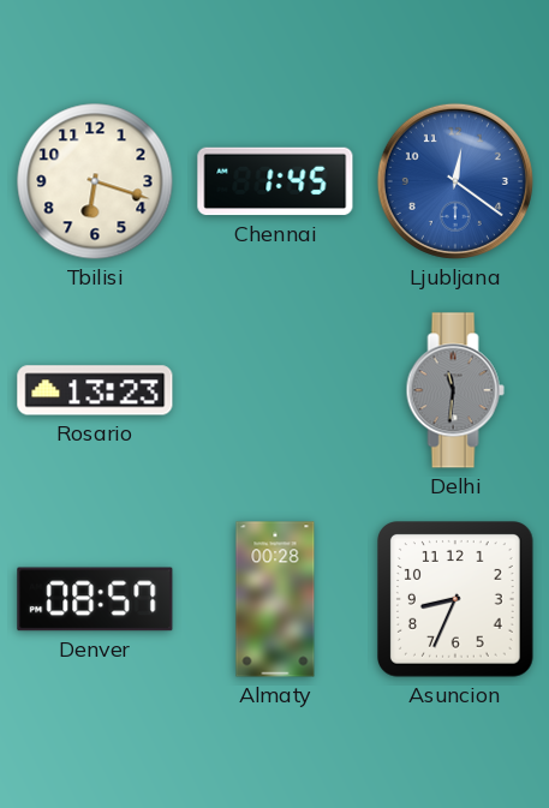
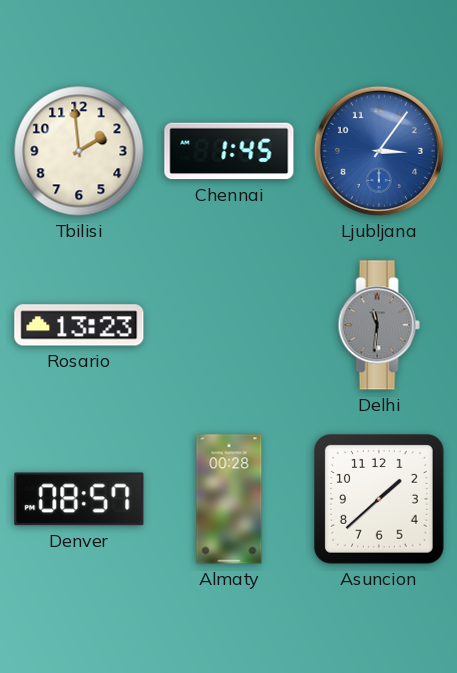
Tbilisi: 6:18 -> 1:59 (79, 151)
Ljubljana: 12:21 -> 3:06 (379, 151)
Asuncion: 8:34 -> 1:38 (380, 500)
